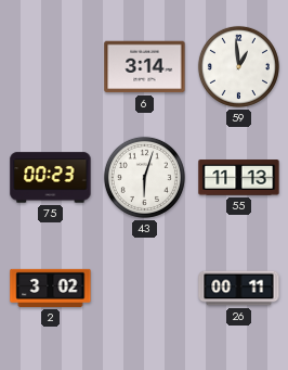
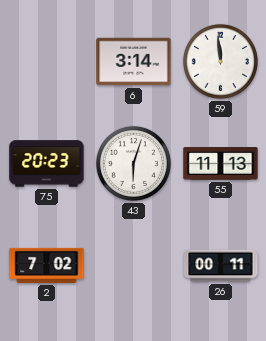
59: 12:59 -> 11:59 (220, 61)
75: 00:23 -> 20:23 (47, 164)
2: 3:02 -> 7:02 (47, 265)
